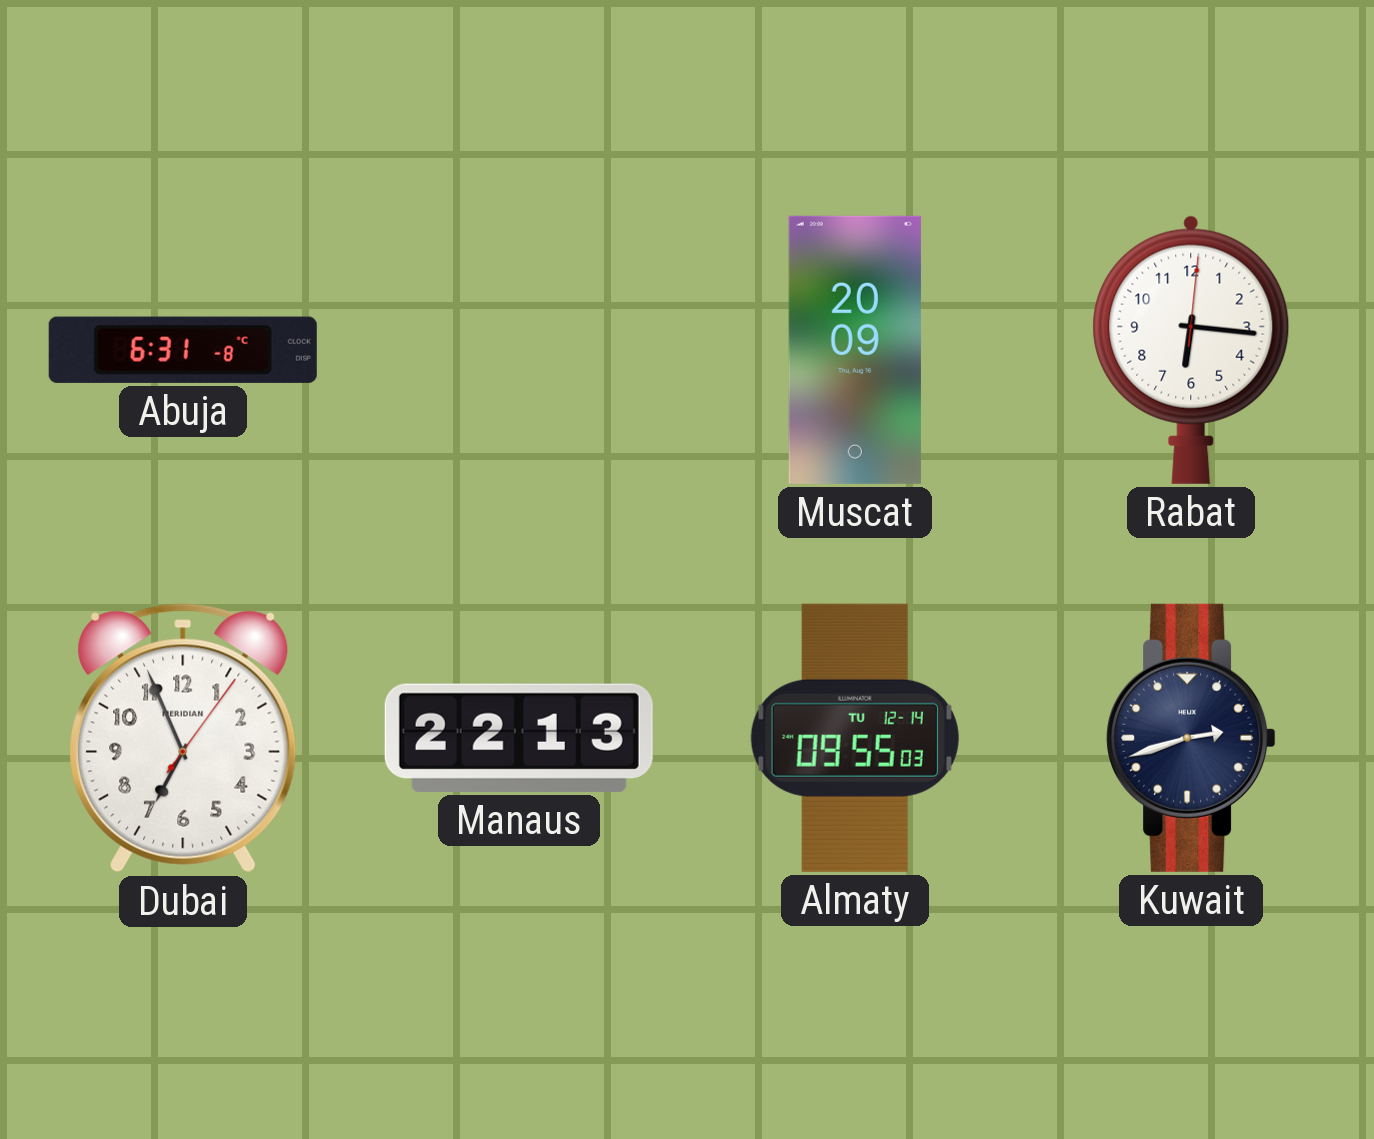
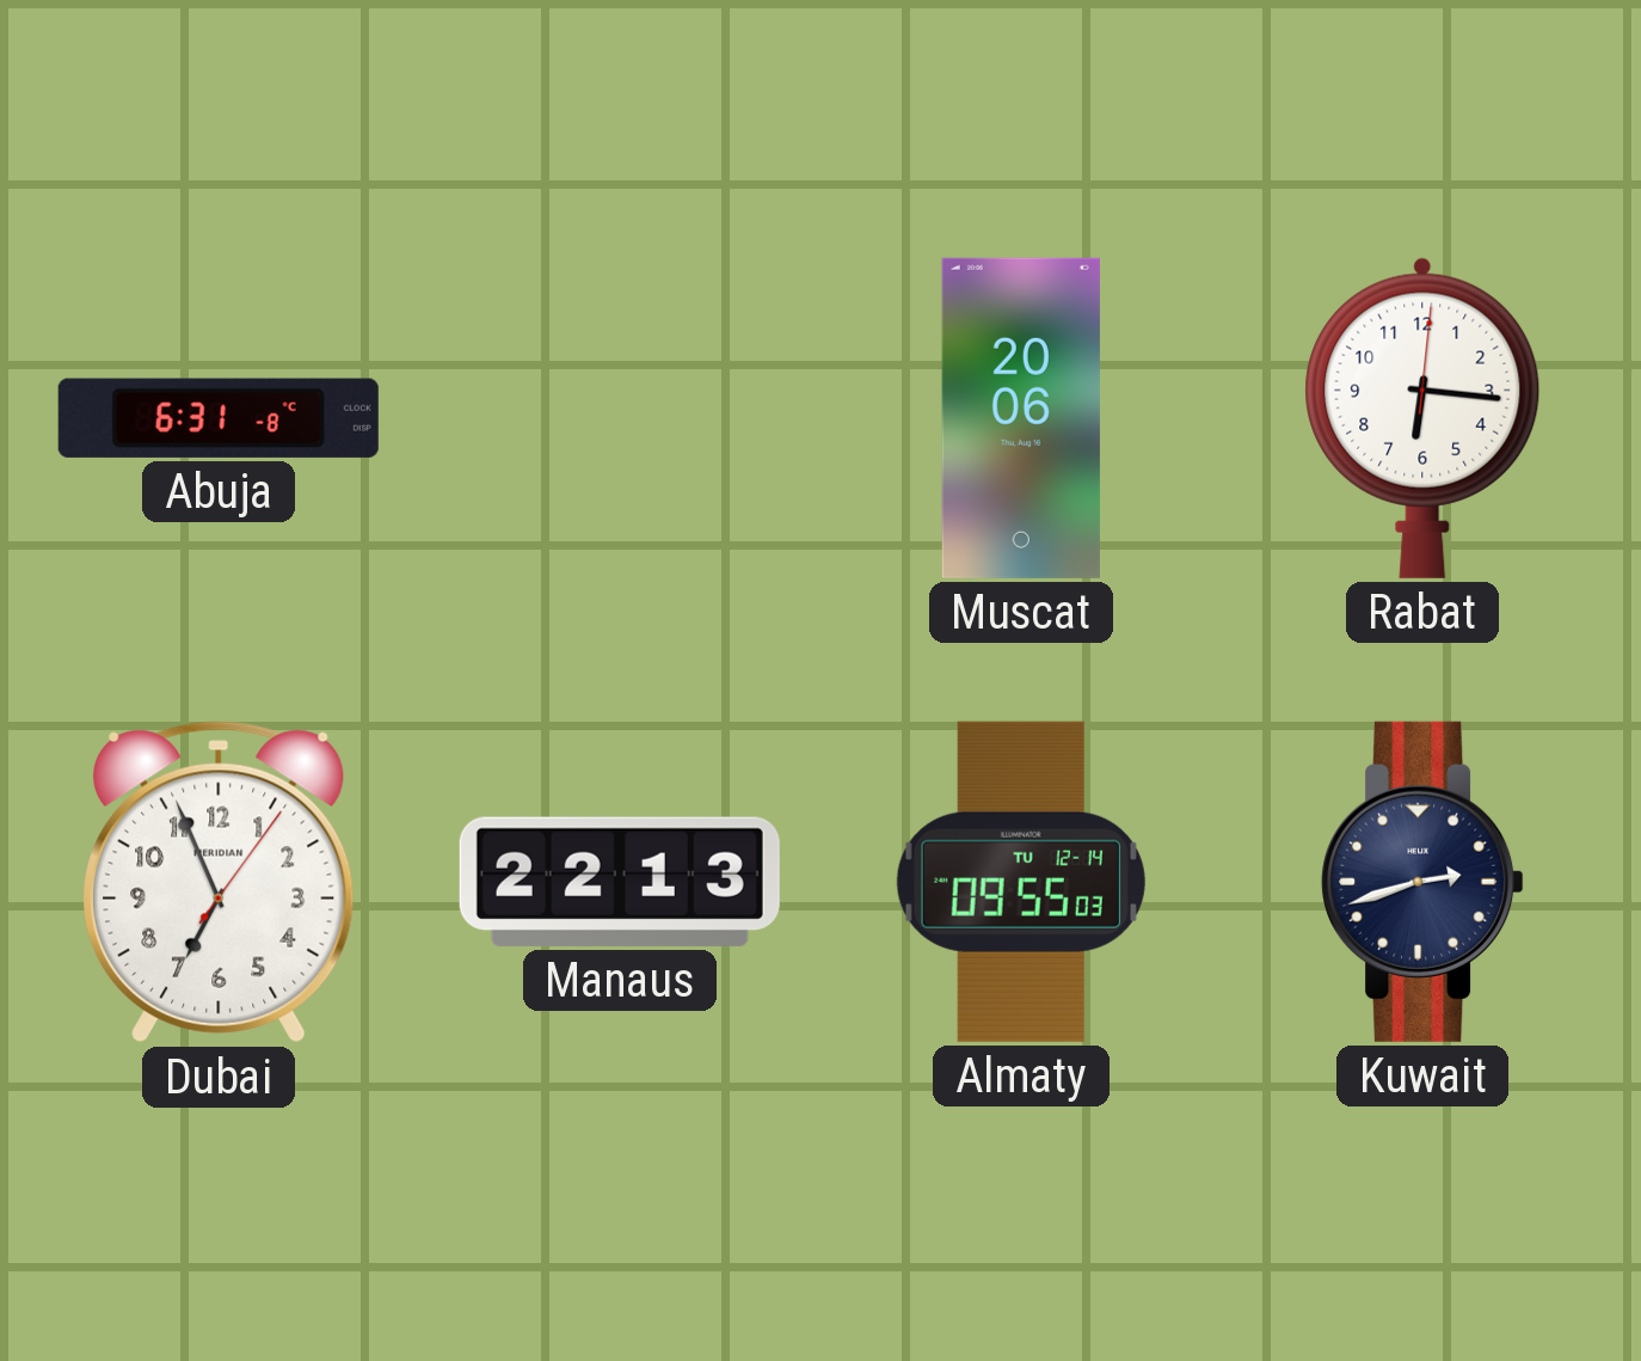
Muscat: 20:09 -> 20:06 (1021, 418)
